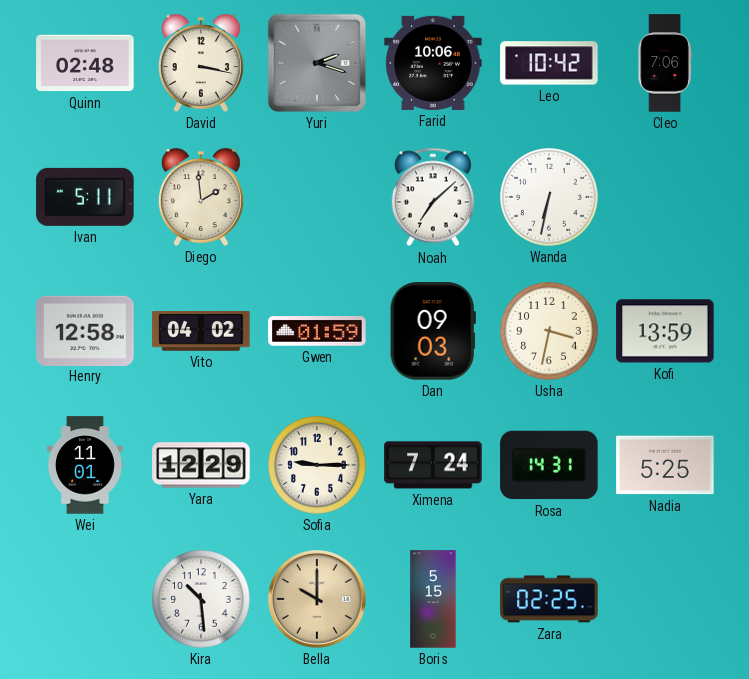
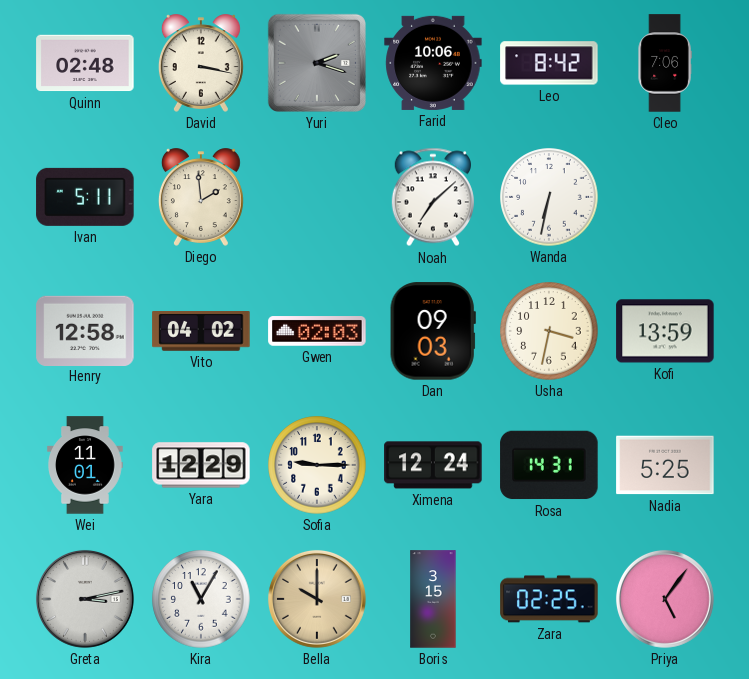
Leo: 10:42 -> 8:42 (549, 63)
Gwen: 01:59 -> 02:03 (317, 331)
Ximena: 7:24 -> 12:24 (433, 465)
Greta: none -> 3:13 (85, 599)
Kira: 10:29 -> 11:05 (201, 599)
Boris: 5:15 -> 3:15 (433, 599)
Priya: none -> 5:06 (665, 599)
